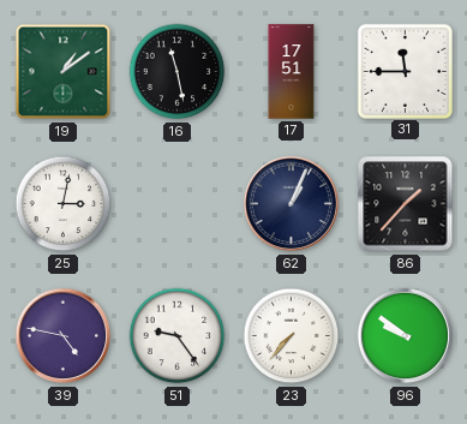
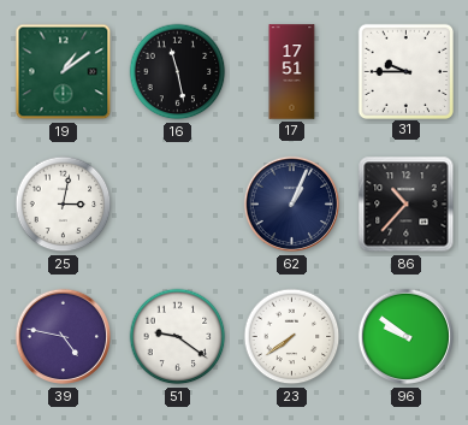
31: 11:45 -> 9:45 (405, 71)
86: 1:37 -> 10:37 (407, 205)
51: 9:24 -> 9:21 (178, 337)
23: 7:37 -> 7:39 (292, 337)
